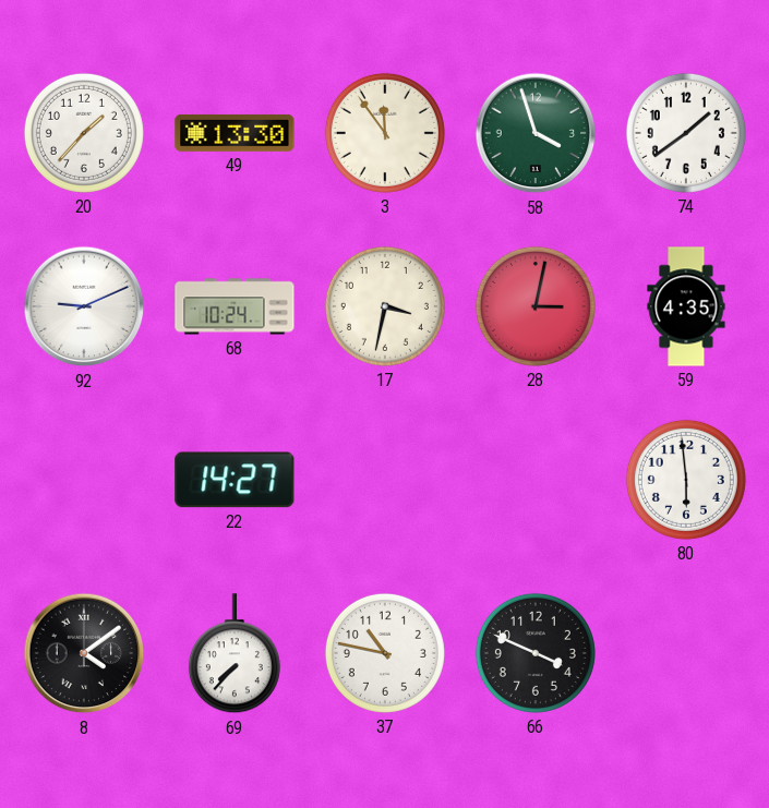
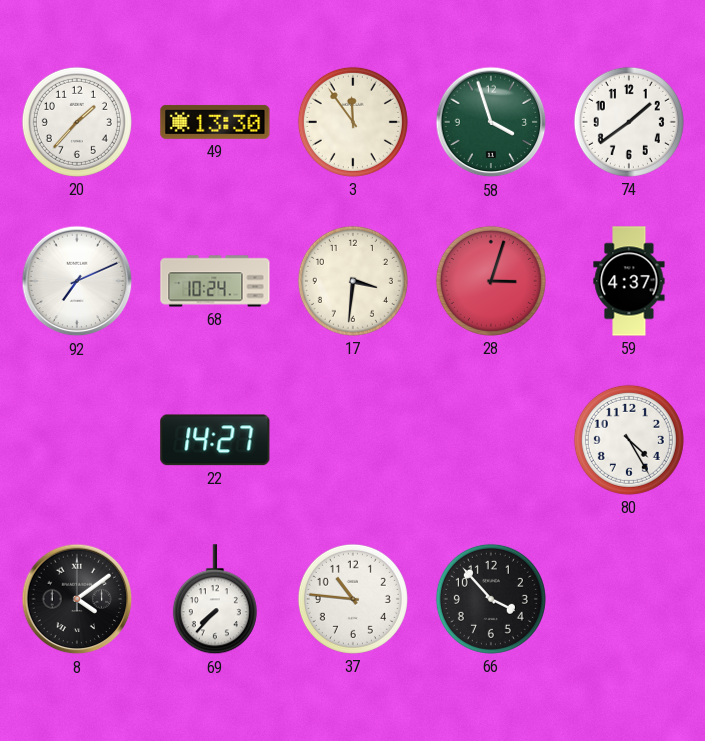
92: 9:11 -> 7:11 (77, 281)
17: 3:32 -> 3:31 (353, 281)
28: 3:02 -> 3:03 (491, 281)
59: 4:35 -> 4:37 (629, 281)
80: 5:59 -> 4:25 (629, 440)
37: 10:47 -> 10:46 (353, 599)
66: 3:49 -> 3:53 (491, 599)
